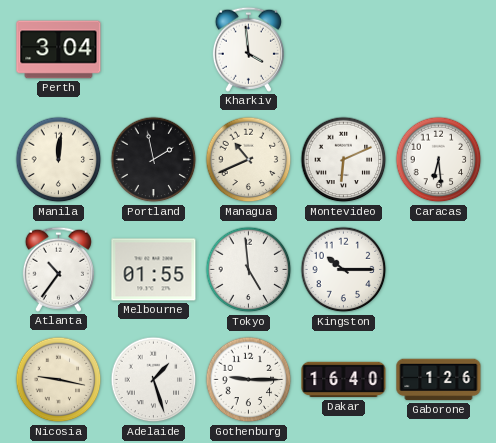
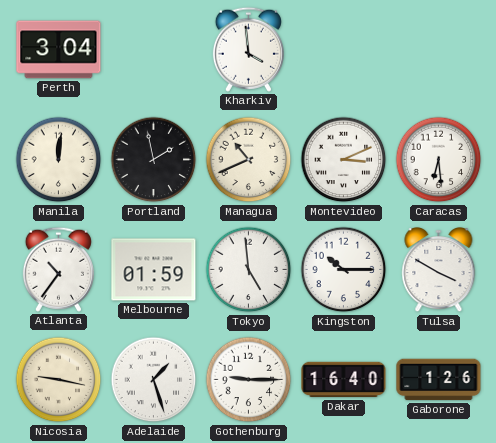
Montevideo: 6:11 -> 3:11 (344, 160)
Melbourne: 01:55 -> 01:59 (154, 270)
Tulsa: none -> 3:50 (439, 270)
